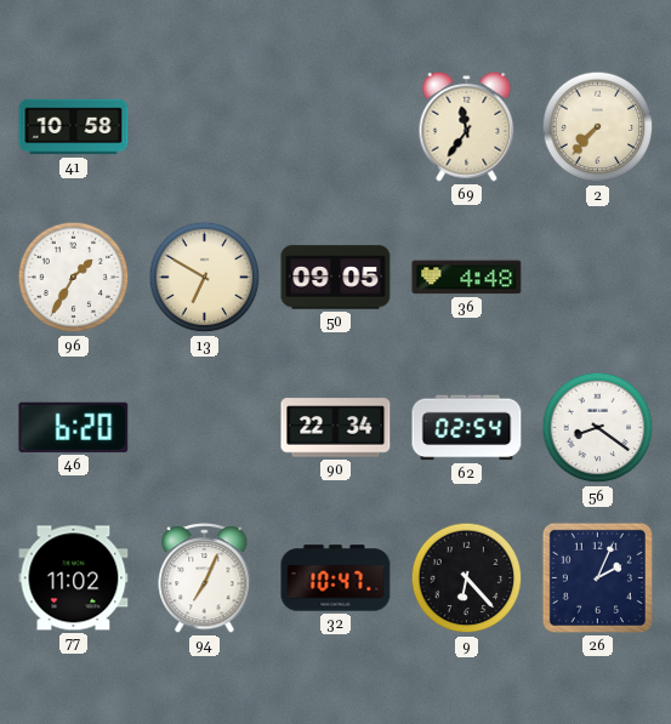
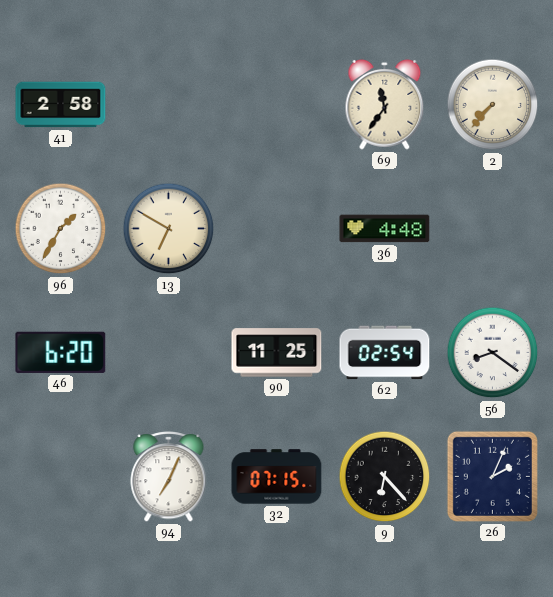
41: 10:58 -> 2:58 (61, 105)
50: 09:05 -> none (336, 278)
90: 22:34 -> 11:25 (277, 353)
77: 11:02 -> none (74, 578)
32: 10:47 -> 07:15 (277, 477)
